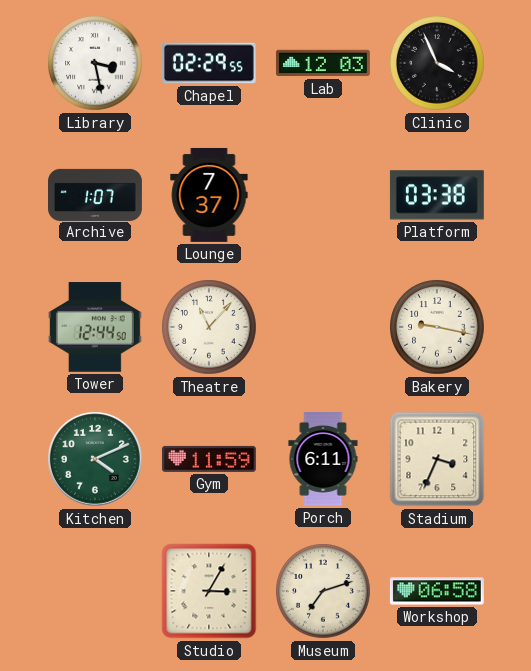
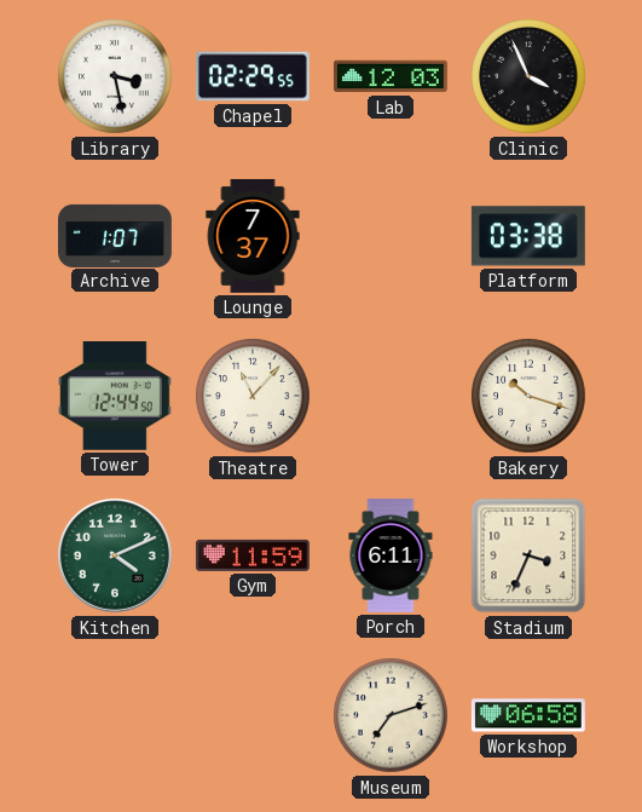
Bakery: 9:17 -> 10:18 (528, 396)
Studio: 3:05 -> none (209, 591)
